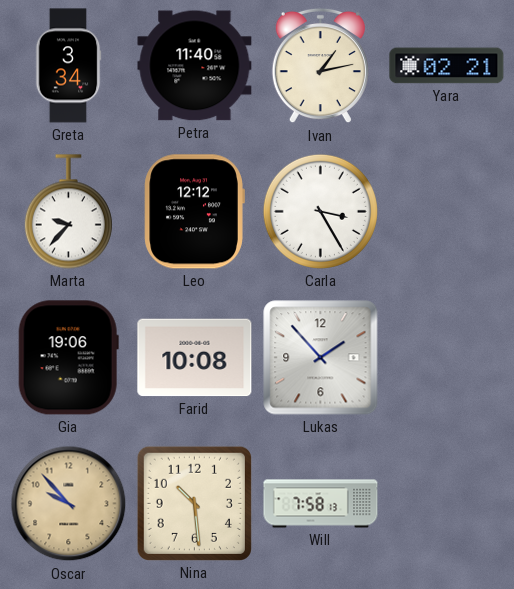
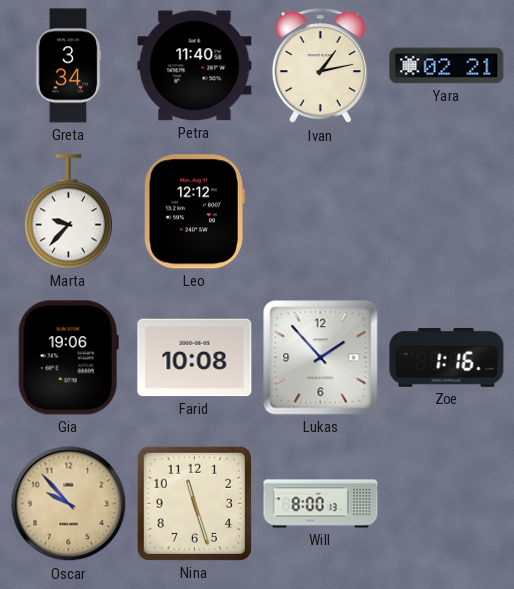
Carla: 3:25 -> none (320, 211)
Zoe: none -> 1:16 (447, 357)
Nina: 10:29 -> 11:27 (194, 503)
Will: 7:58 -> 8:00 (321, 504)
